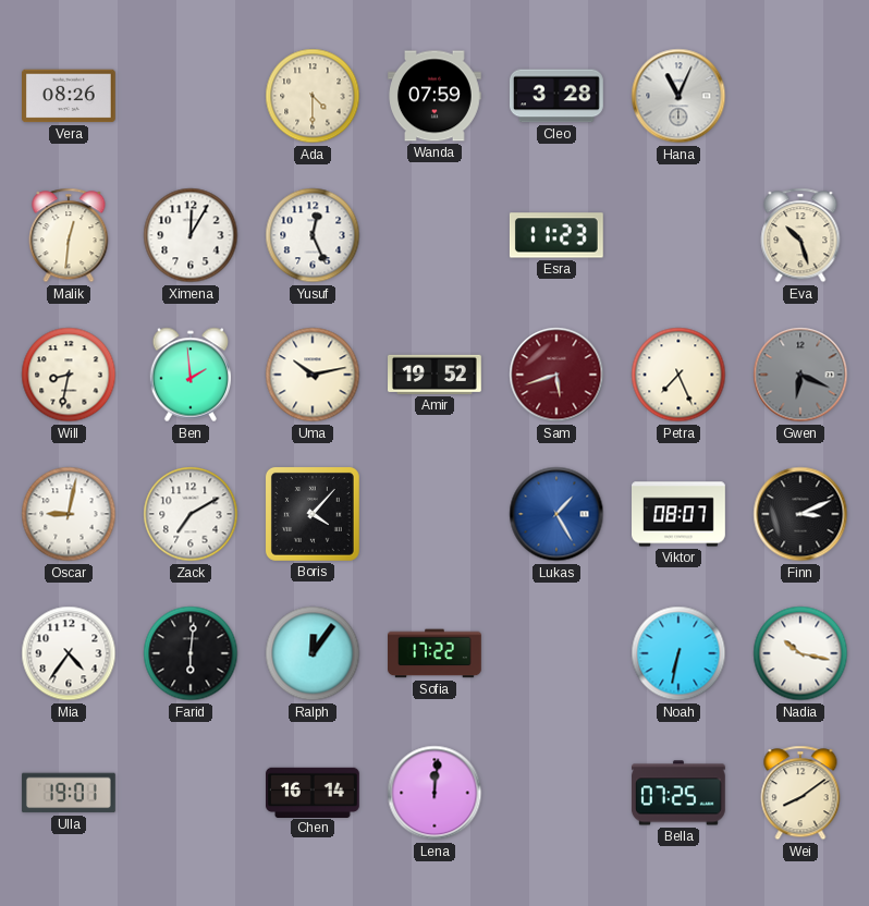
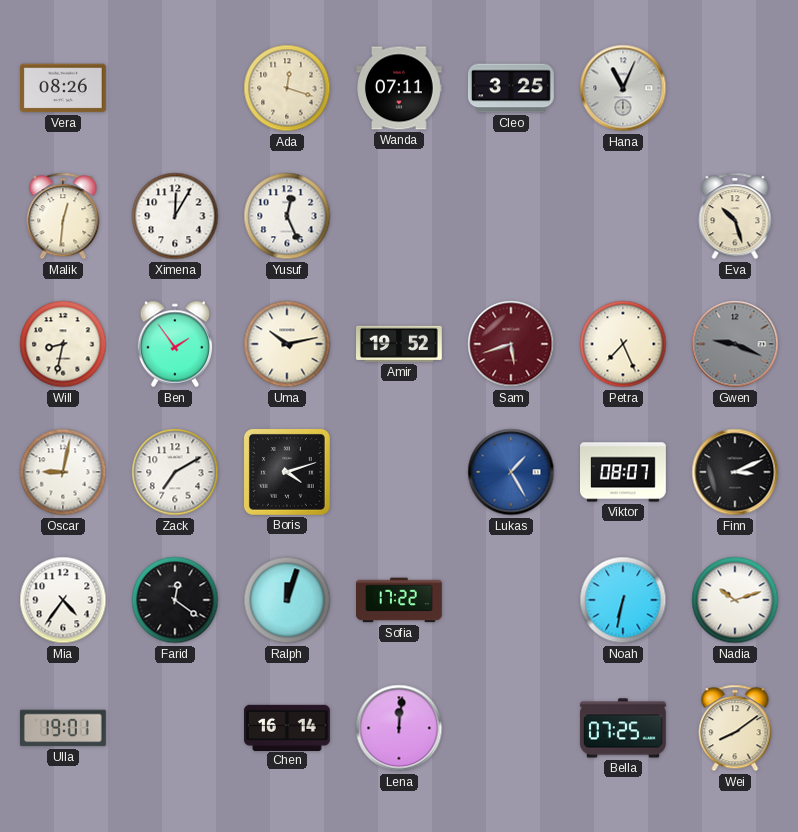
Ada: 4:30 -> 12:18 (287, 88)
Wanda: 07:59 -> 07:11 (400, 88)
Cleo: 3:28 -> 3:25 (511, 88)
Esra: 11:23 -> none (556, 235)
Ben: 1:59 -> 1:54 (175, 344)
Gwen: 6:19 -> 9:19 (735, 344)
Boris: 4:07 -> 4:12 (287, 472)
Farid: 6:01 -> 12:21 (175, 600)
Ralph: 12:06 -> 12:03 (287, 600)
Nadia: 10:17 -> 10:12 (735, 600)
